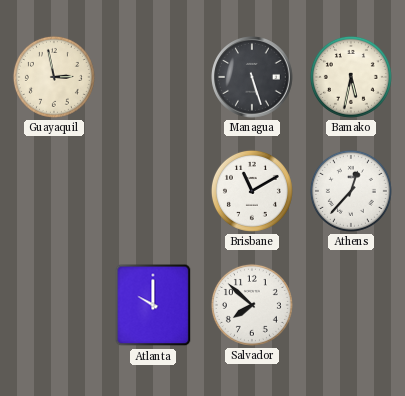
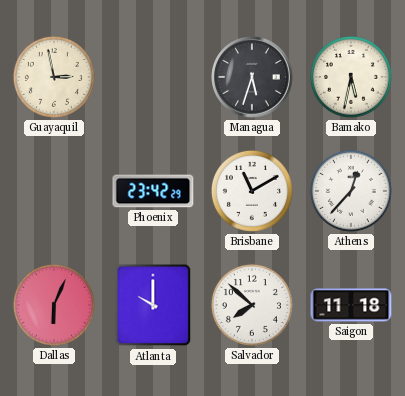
Managua: 5:27 -> 5:33 (252, 77)
Phoenix: none -> 23:42 (153, 191)
Dallas: none -> 6:04 (54, 305)
Saigon: none -> 11:18 (351, 305)
